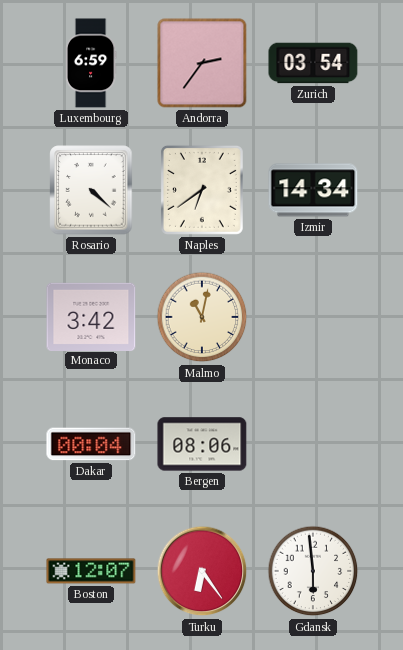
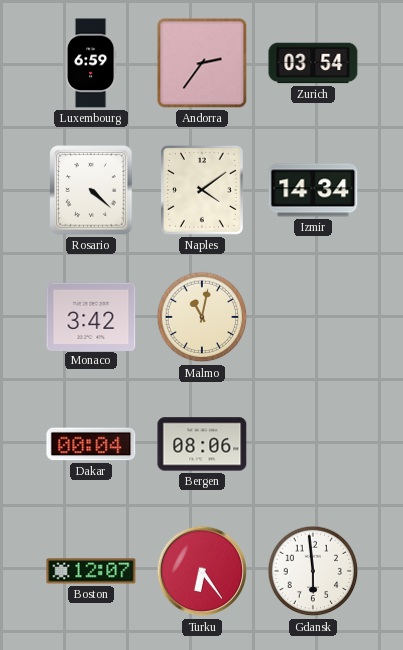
Naples: 6:39 -> 4:09 (202, 190)
